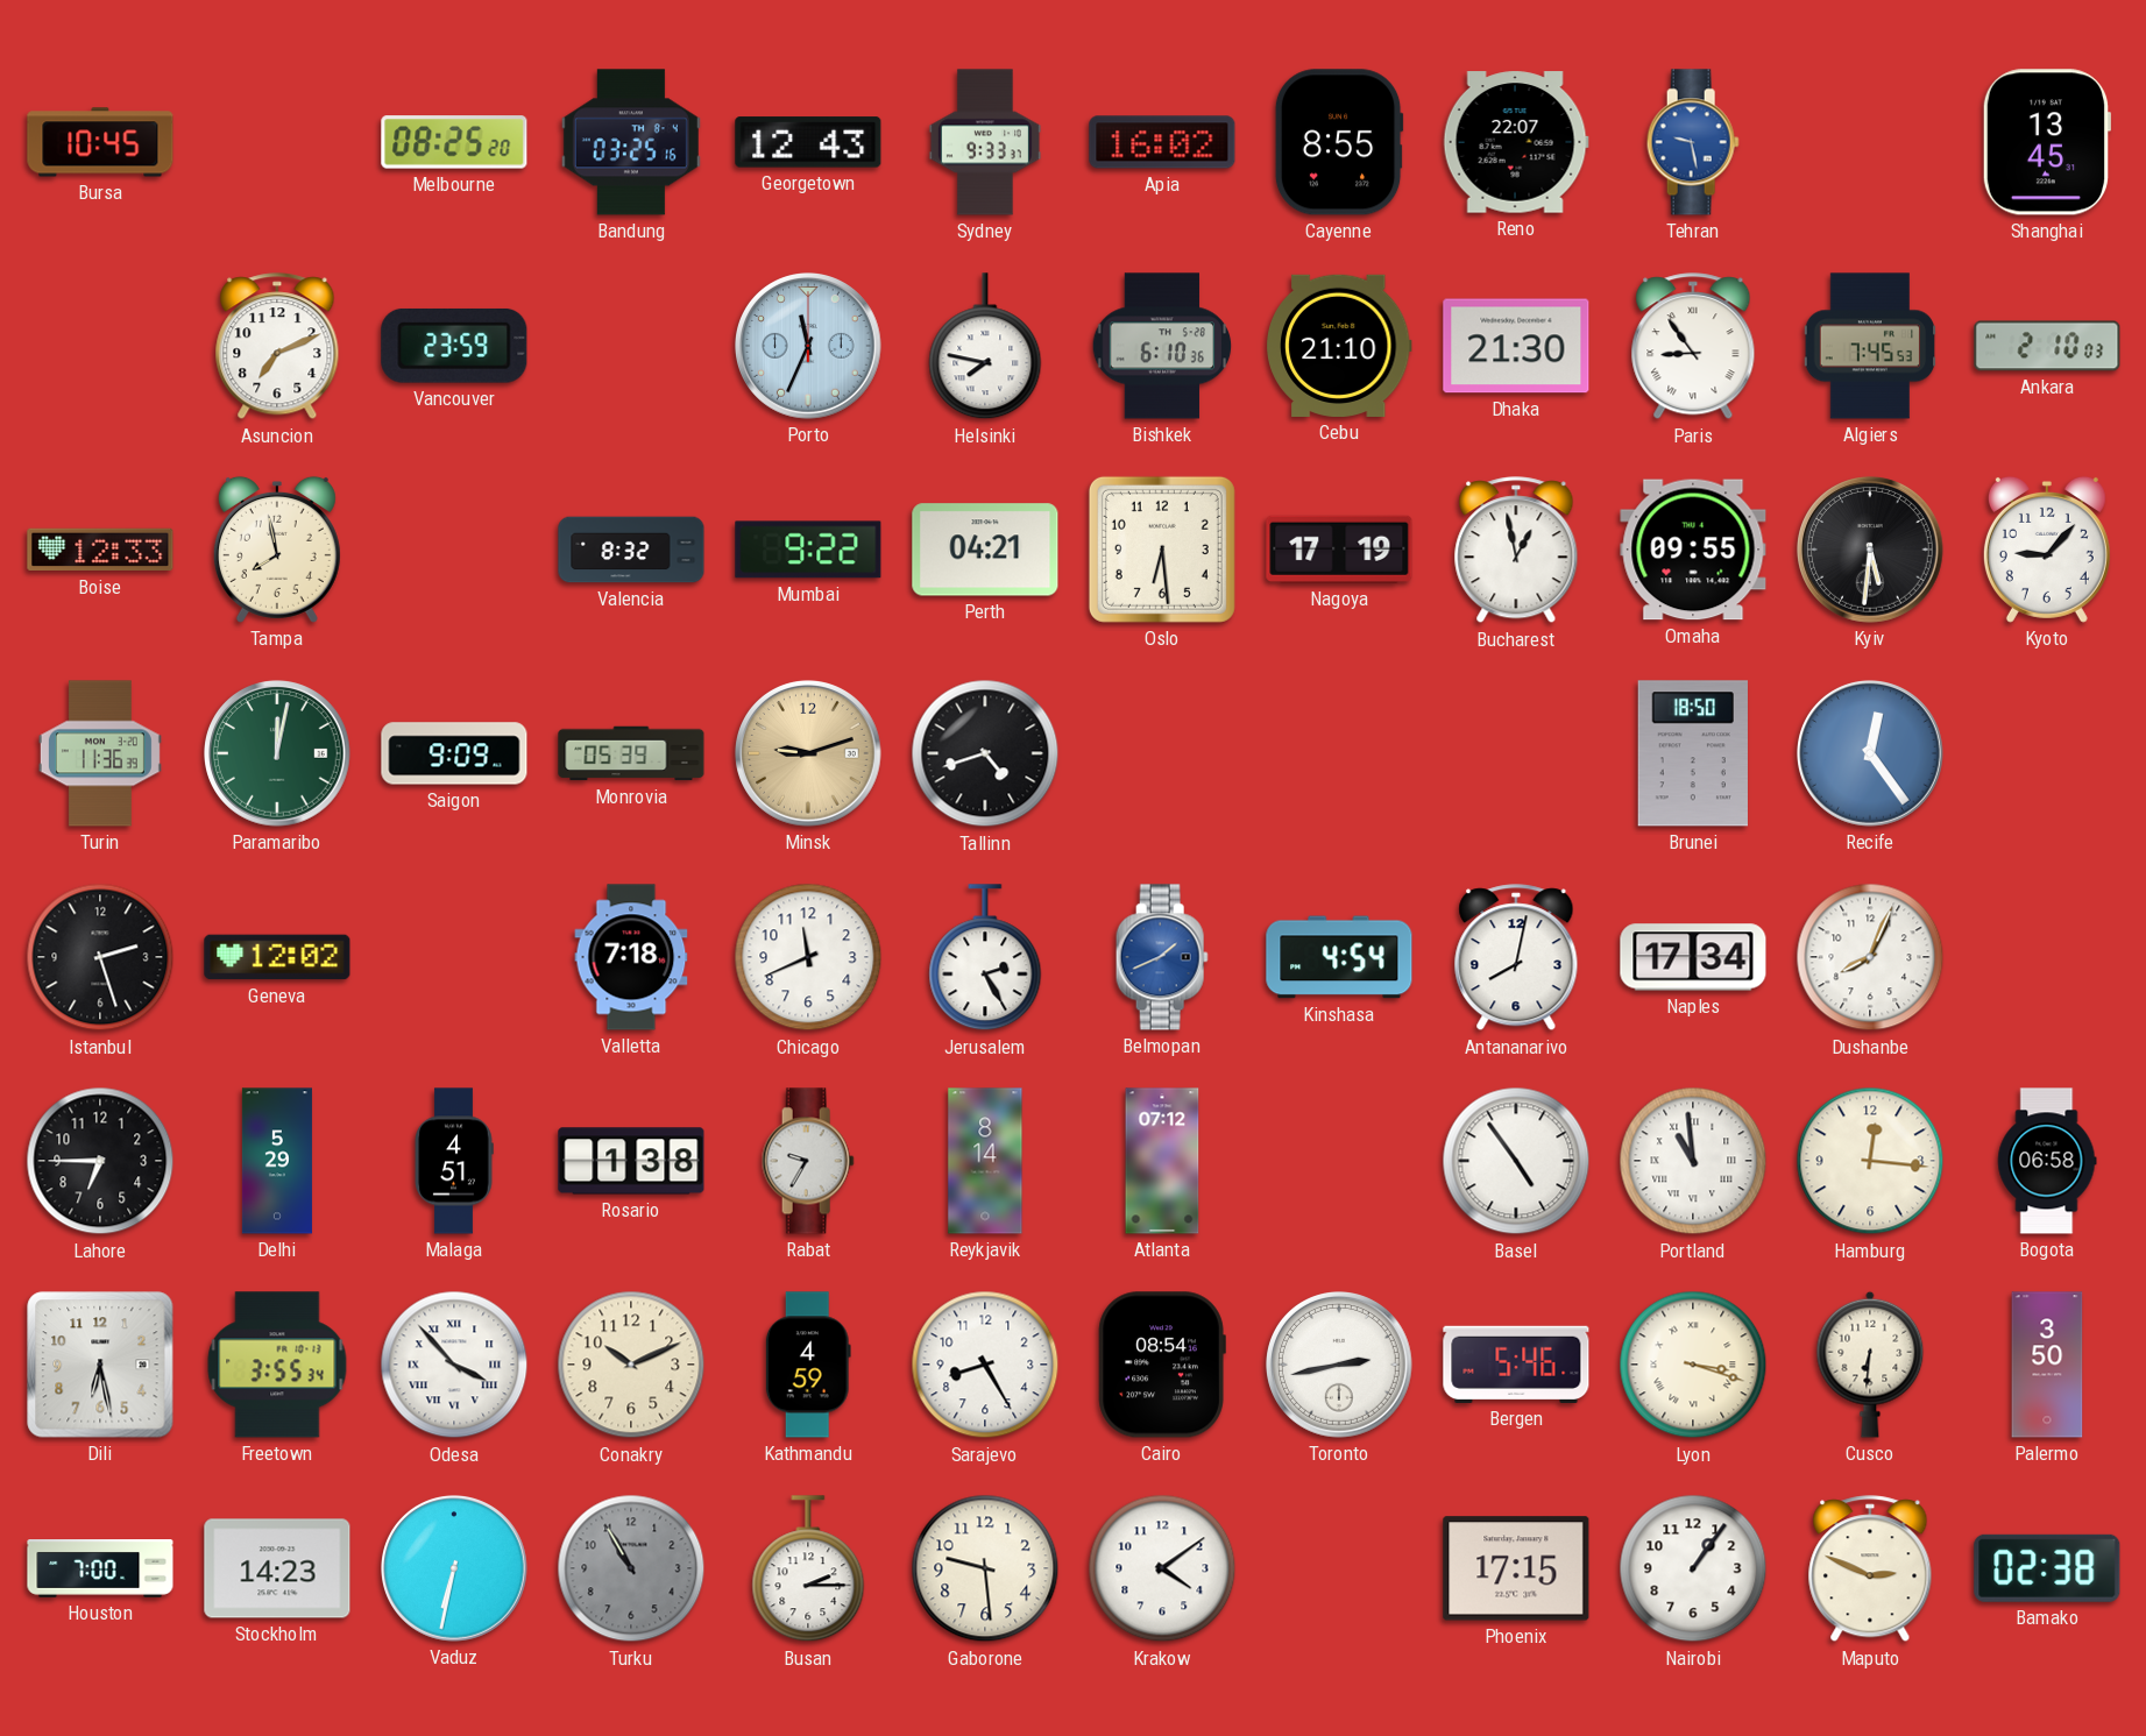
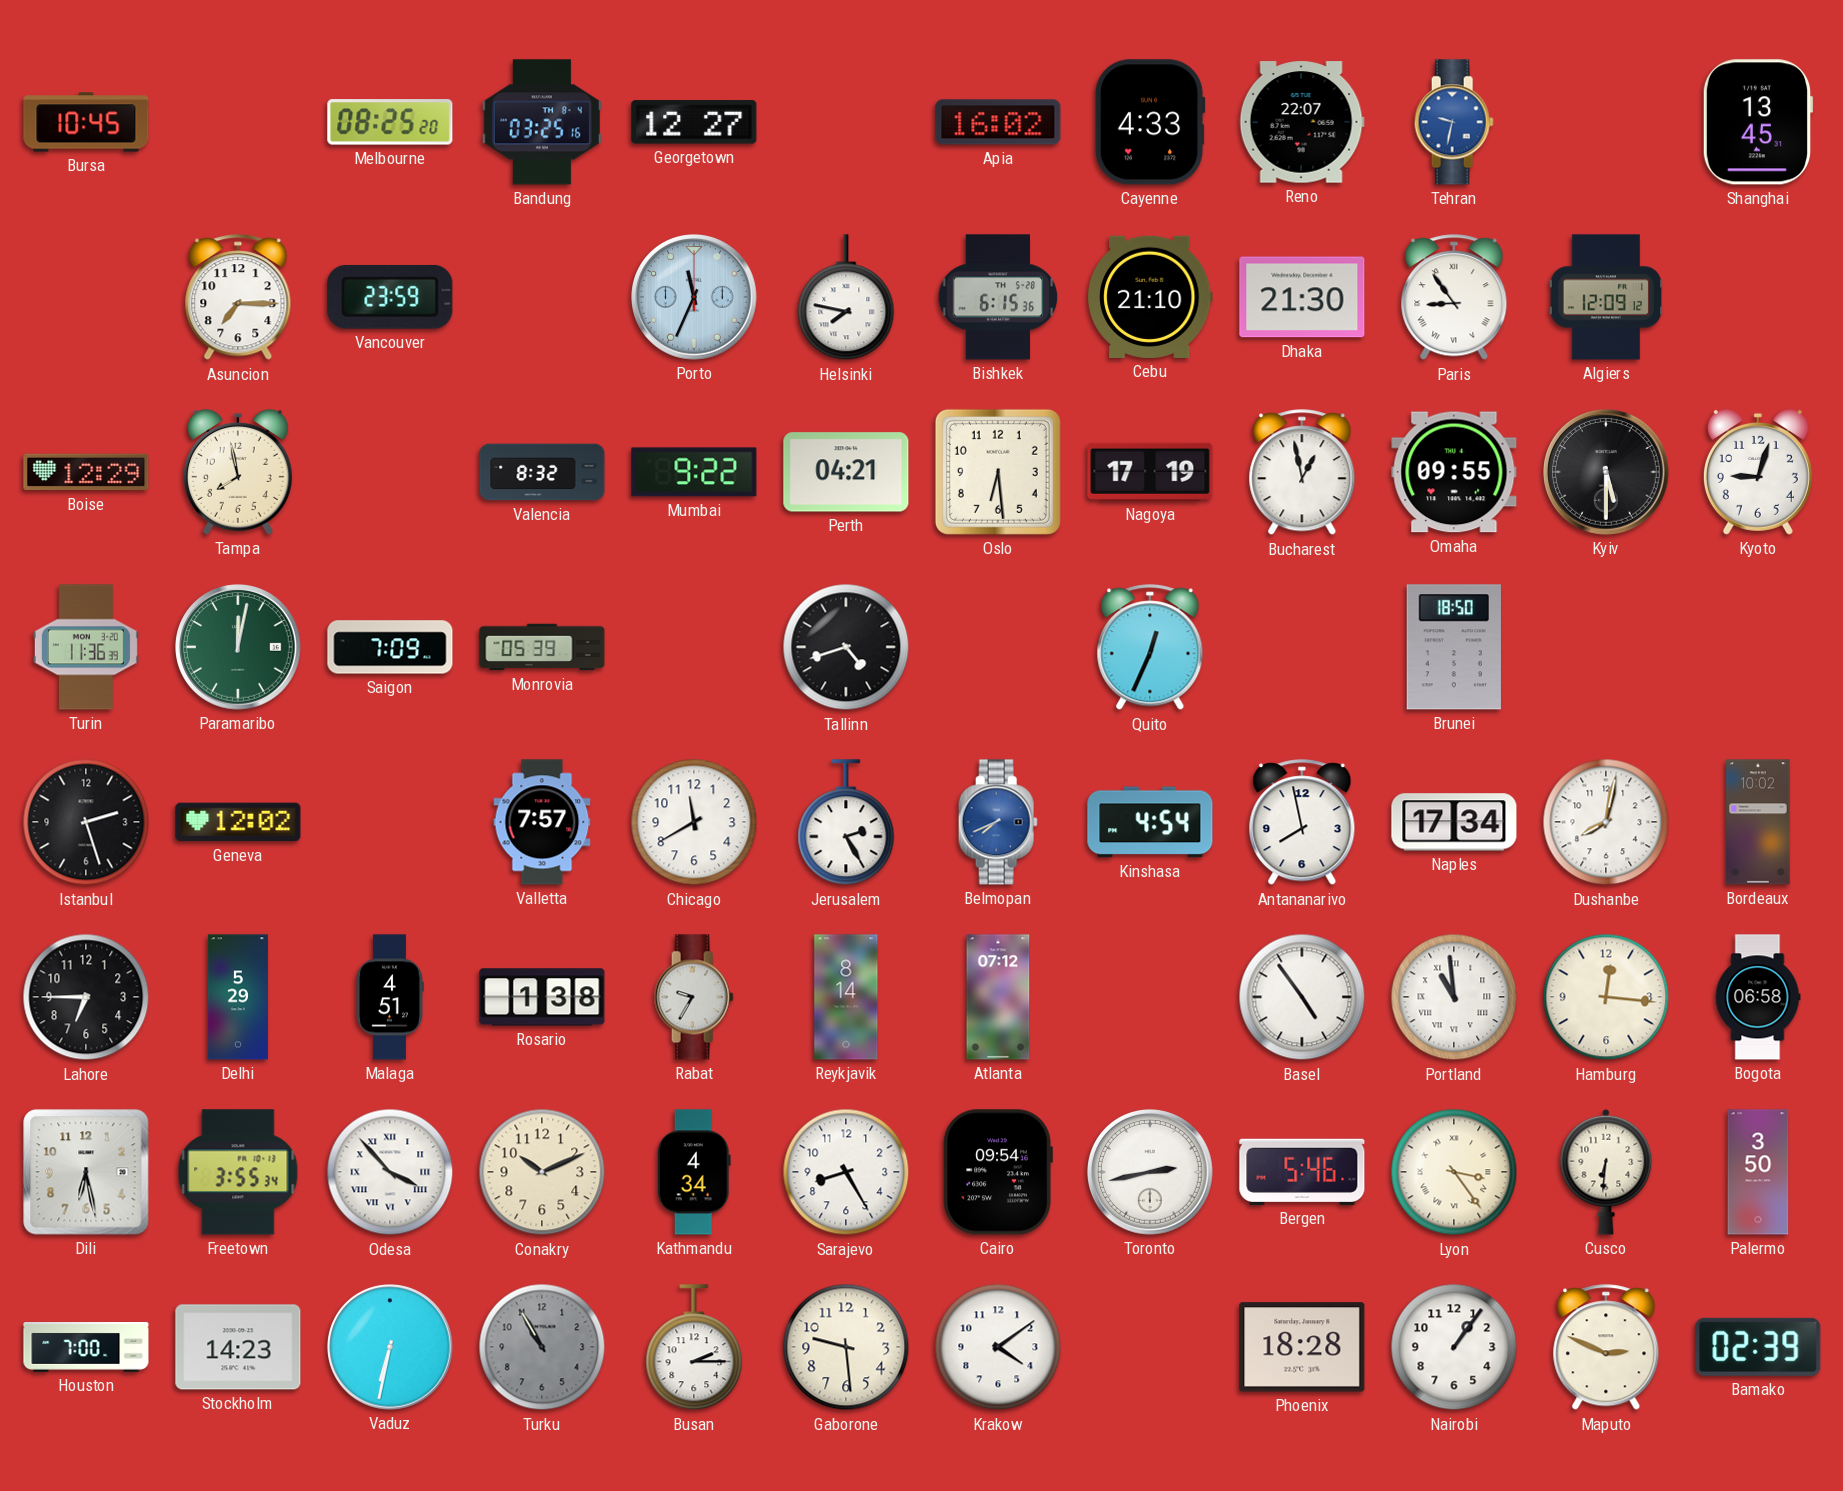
Georgetown: 12:43 -> 12:27 (694, 122)
Sydney: 9:33 -> none (985, 142)
Cayenne: 8:55 -> 4:33 (1150, 122)
Tehran: 9:28 -> 9:32 (1454, 122)
Asuncion: 7:11 -> 7:15 (238, 298)
Bishkek: 6:10 -> 6:15 (998, 297)
Algiers: 7:45 -> 12:09 (1606, 297)
Ankara: 2:10 -> none (2047, 346)
Boise: 12:33 -> 12:29 (86, 472)
Kyiv: 5:31 -> 5:30 (1607, 473)
Kyoto: 9:07 -> 9:03 (1758, 472)
Saigon: 9:09 -> 7:09 (390, 647)
Minsk: 9:12 -> none (809, 754)
Quito: none -> 12:34 (1150, 648)
Recife: 12:24 -> none (1871, 754)
Valletta: 7:18 -> 7:57 (542, 822)
Chicago: 11:41 -> 11:40 (694, 822)
Belmopan: 1:41 -> 7:41 (998, 822)
Antananarivo: 8:02 -> 7:58 (1302, 823)
Dushanbe: 8:04 -> 8:02 (1606, 822)
Bordeaux: none -> 10:02 (1758, 822)
Kathmandu: 4:59 -> 4:34 (694, 1172)
Cairo: 08:54 -> 09:54 (998, 1172)
Lyon: 3:18 -> 3:24 (1454, 1172)
Phoenix: 17:15 -> 18:28 (1302, 1347)
Bamako: 02:38 -> 02:39 (1758, 1347)
